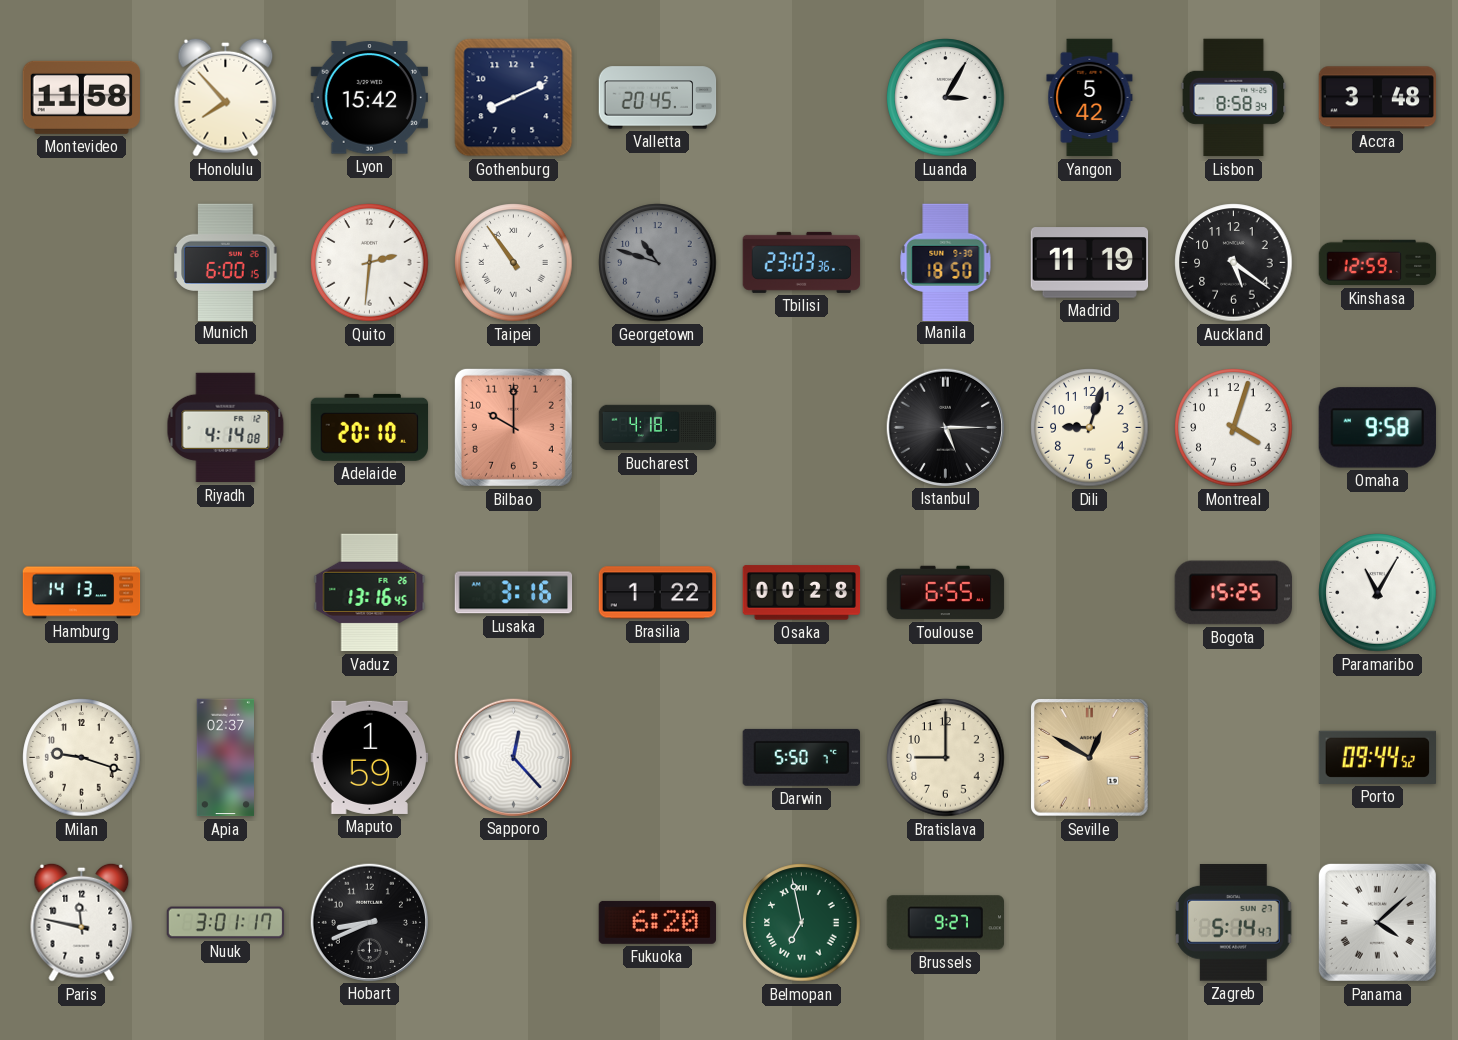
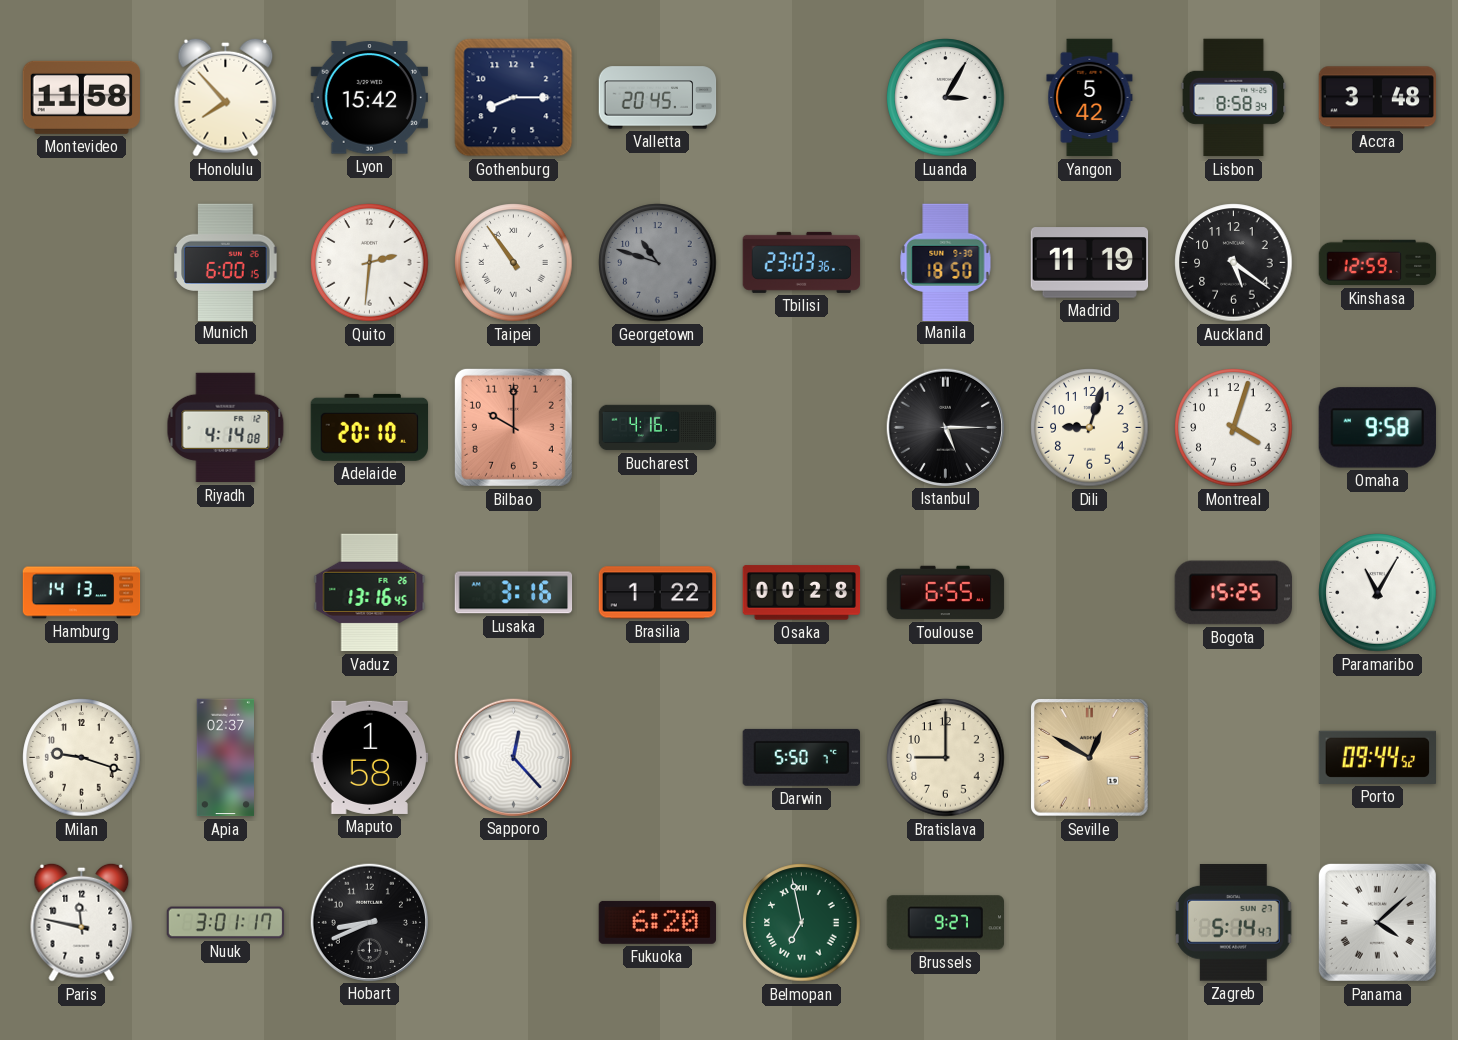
Gothenburg: 8:11 -> 8:15 (514, 98)
Bucharest: 4:18 -> 4:16 (658, 428)
Maputo: 1:59 -> 1:58 (370, 757)
